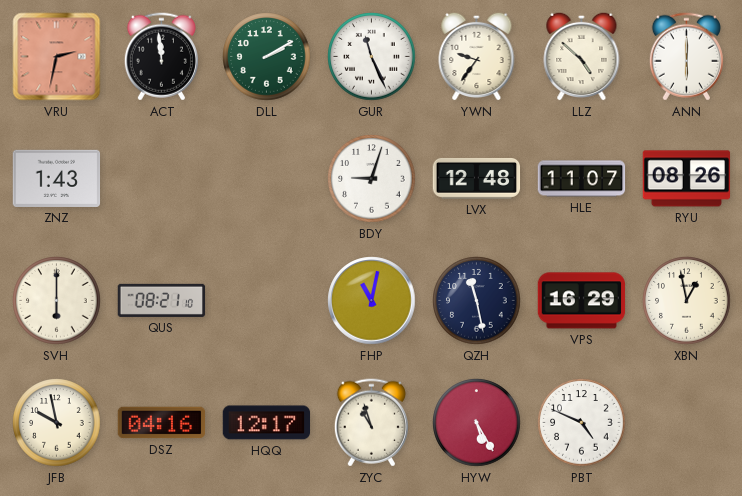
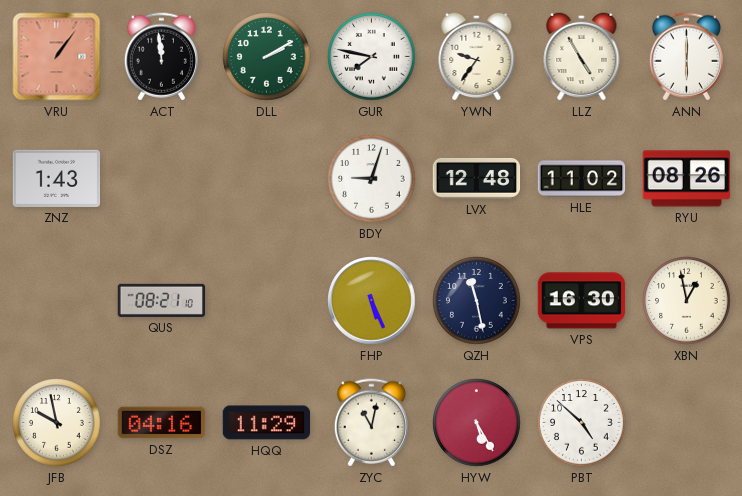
VRU: 2:32 -> 1:06 (57, 57)
GUR: 11:26 -> 7:47 (372, 57)
LLZ: 4:52 -> 4:55 (582, 56)
HLE: 11:07 -> 11:02 (582, 179)
SVH: 6:00 -> none (57, 301)
FHP: 11:02 -> 5:26 (372, 301)
VPS: 16:29 -> 16:30 (582, 301)
HQQ: 12:17 -> 11:29 (267, 423)
ZYC: 10:57 -> 11:02 (371, 423)
PBT: 4:49 -> 4:52 (582, 423)
